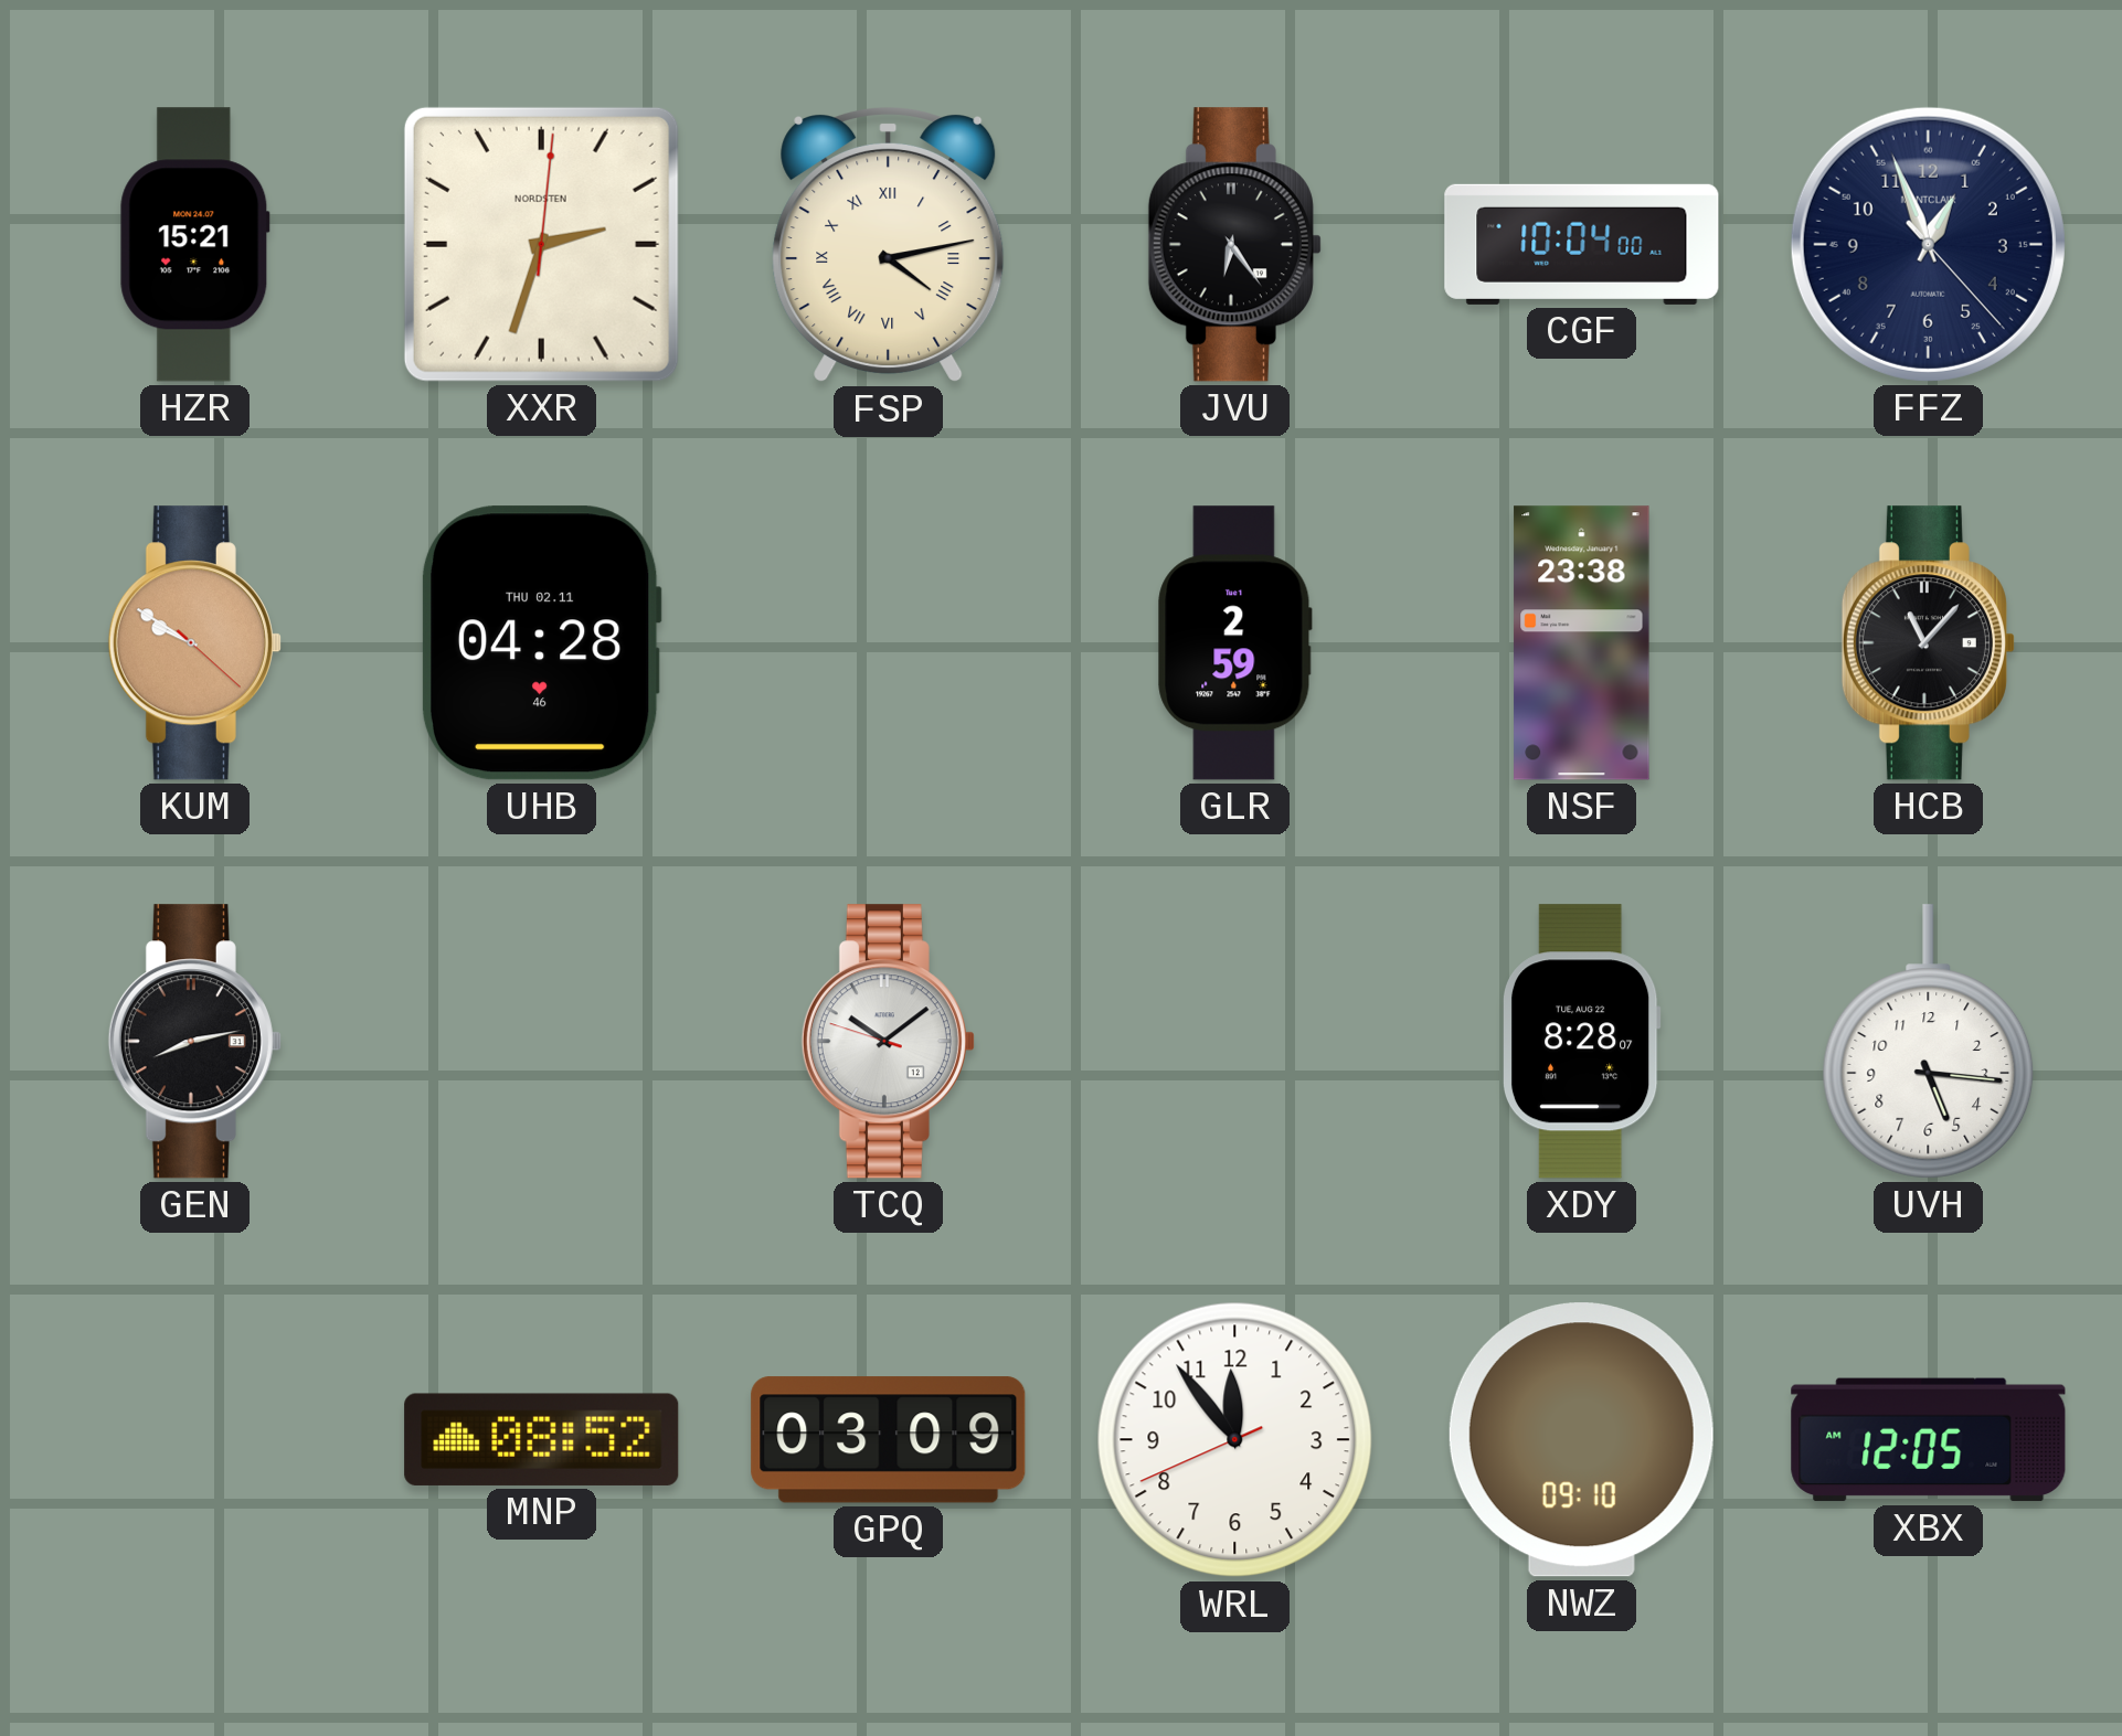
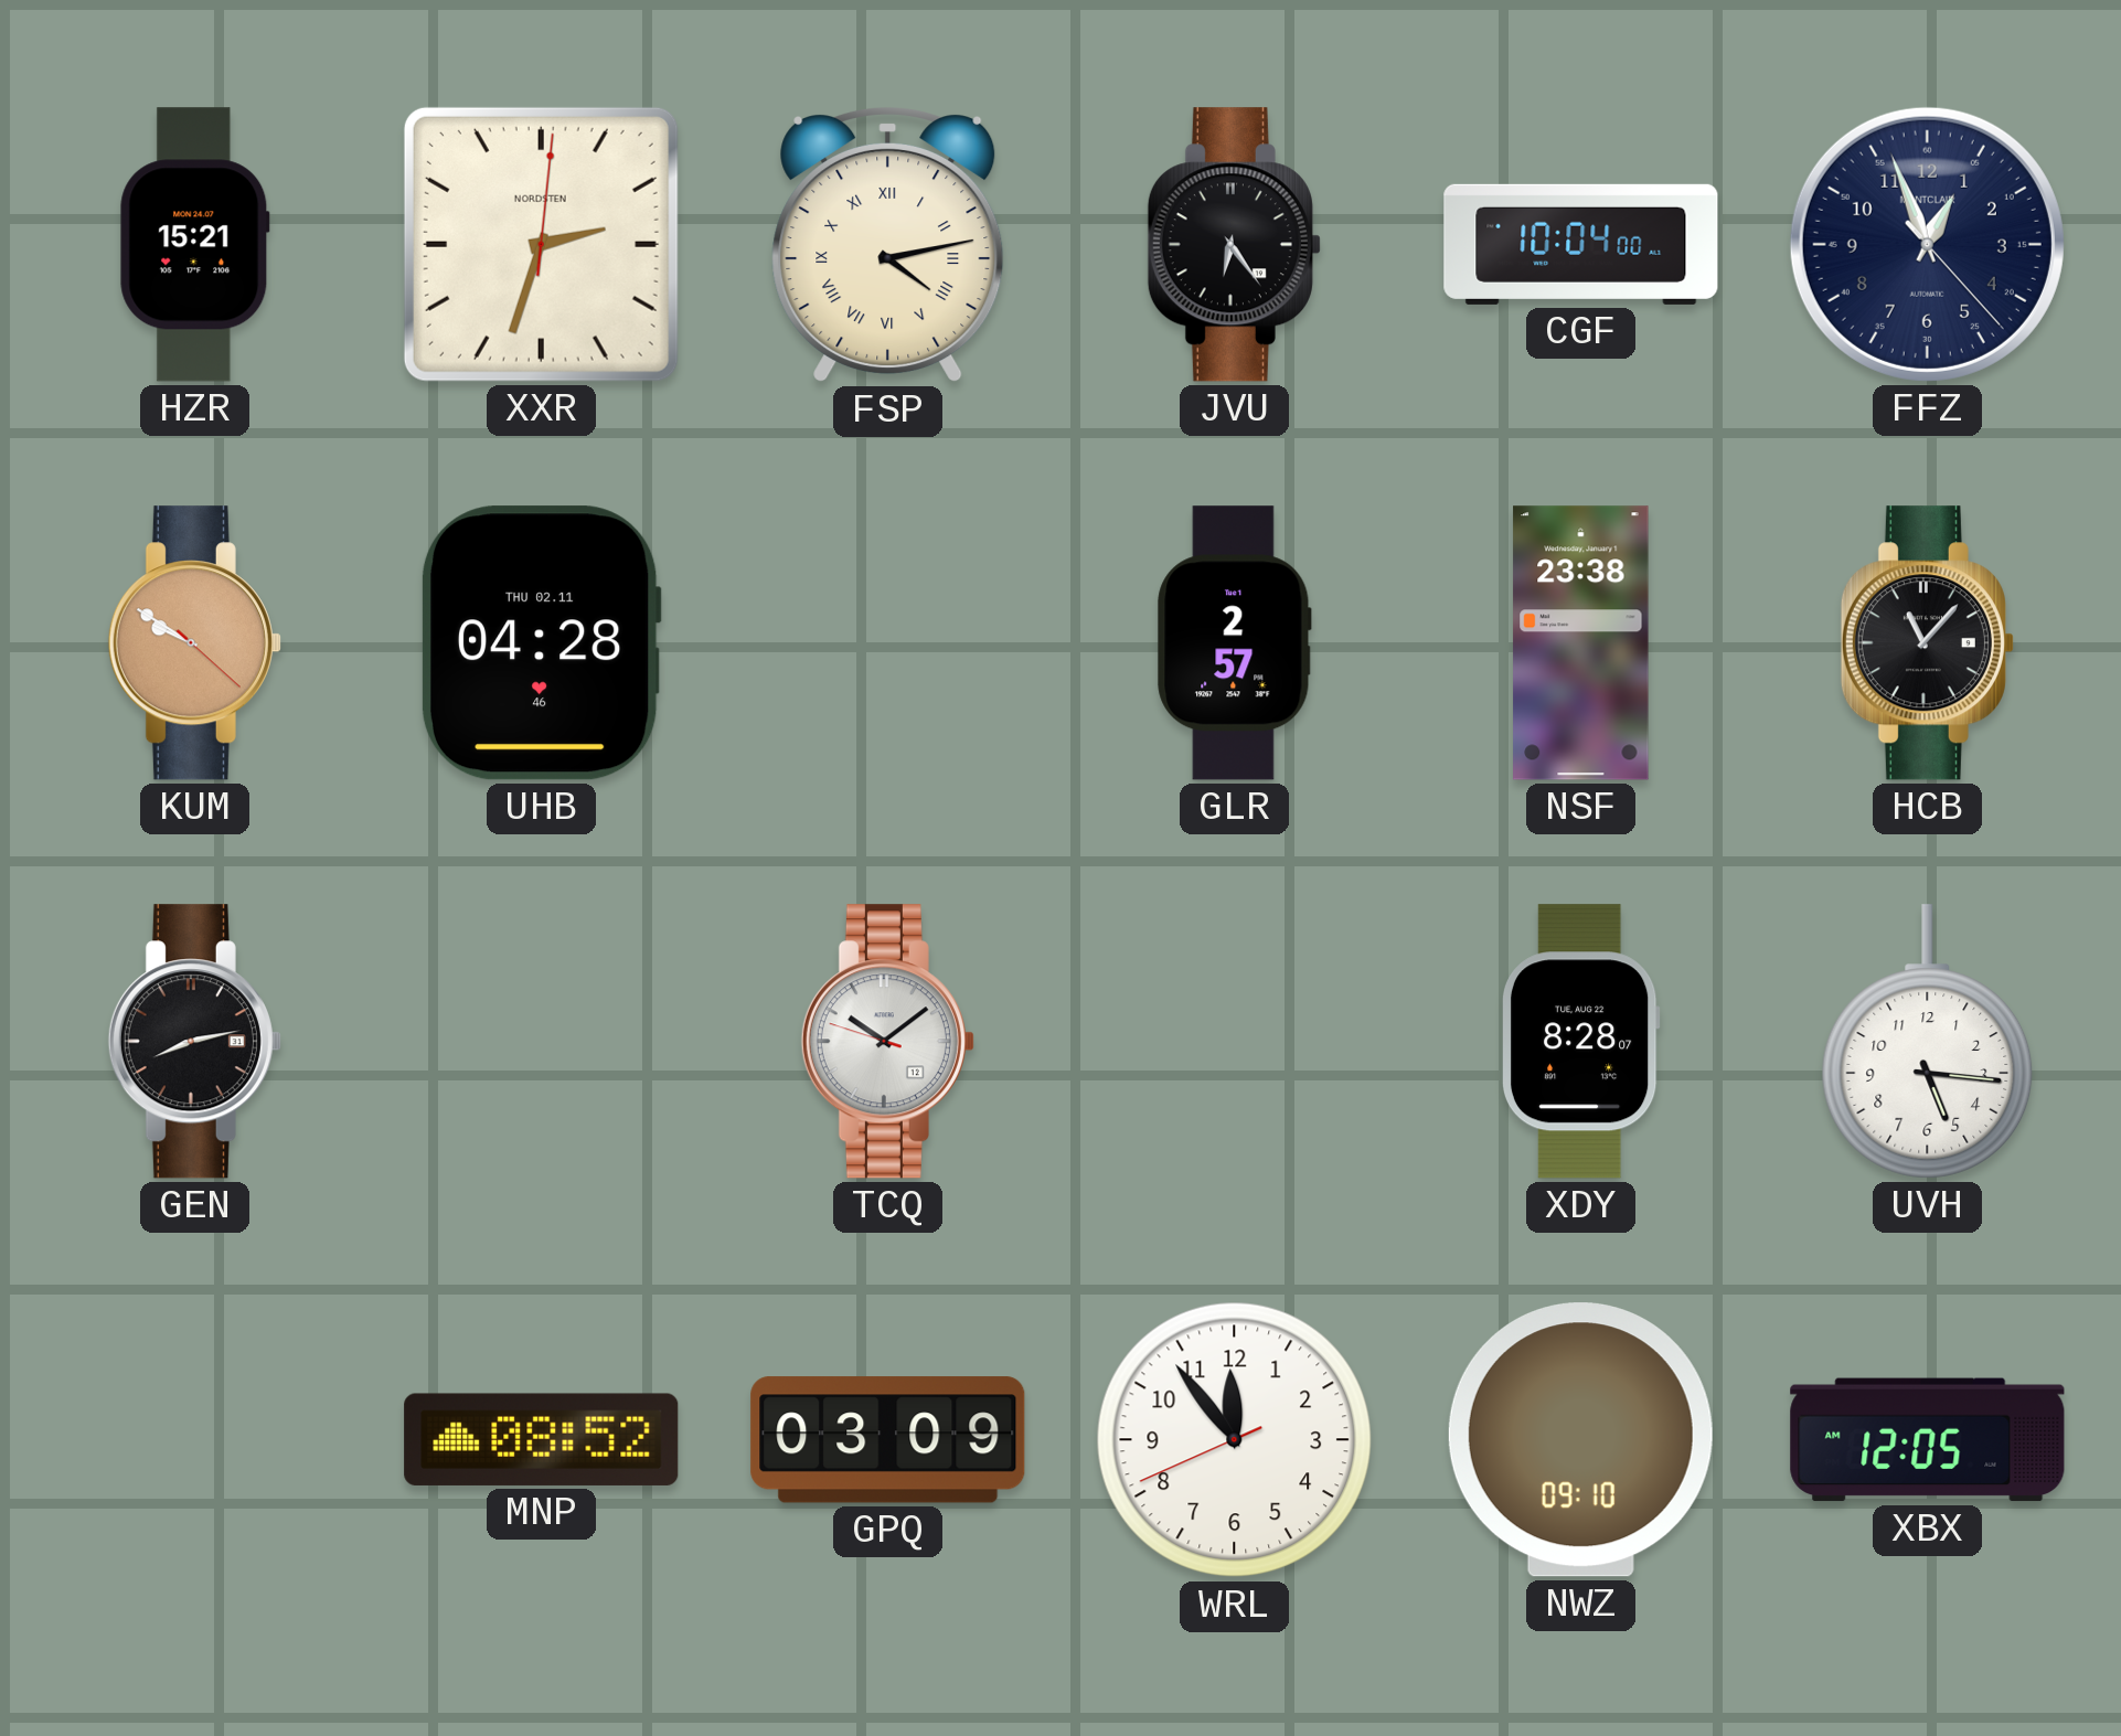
GLR: 2:59 -> 2:57 (1235, 643)
